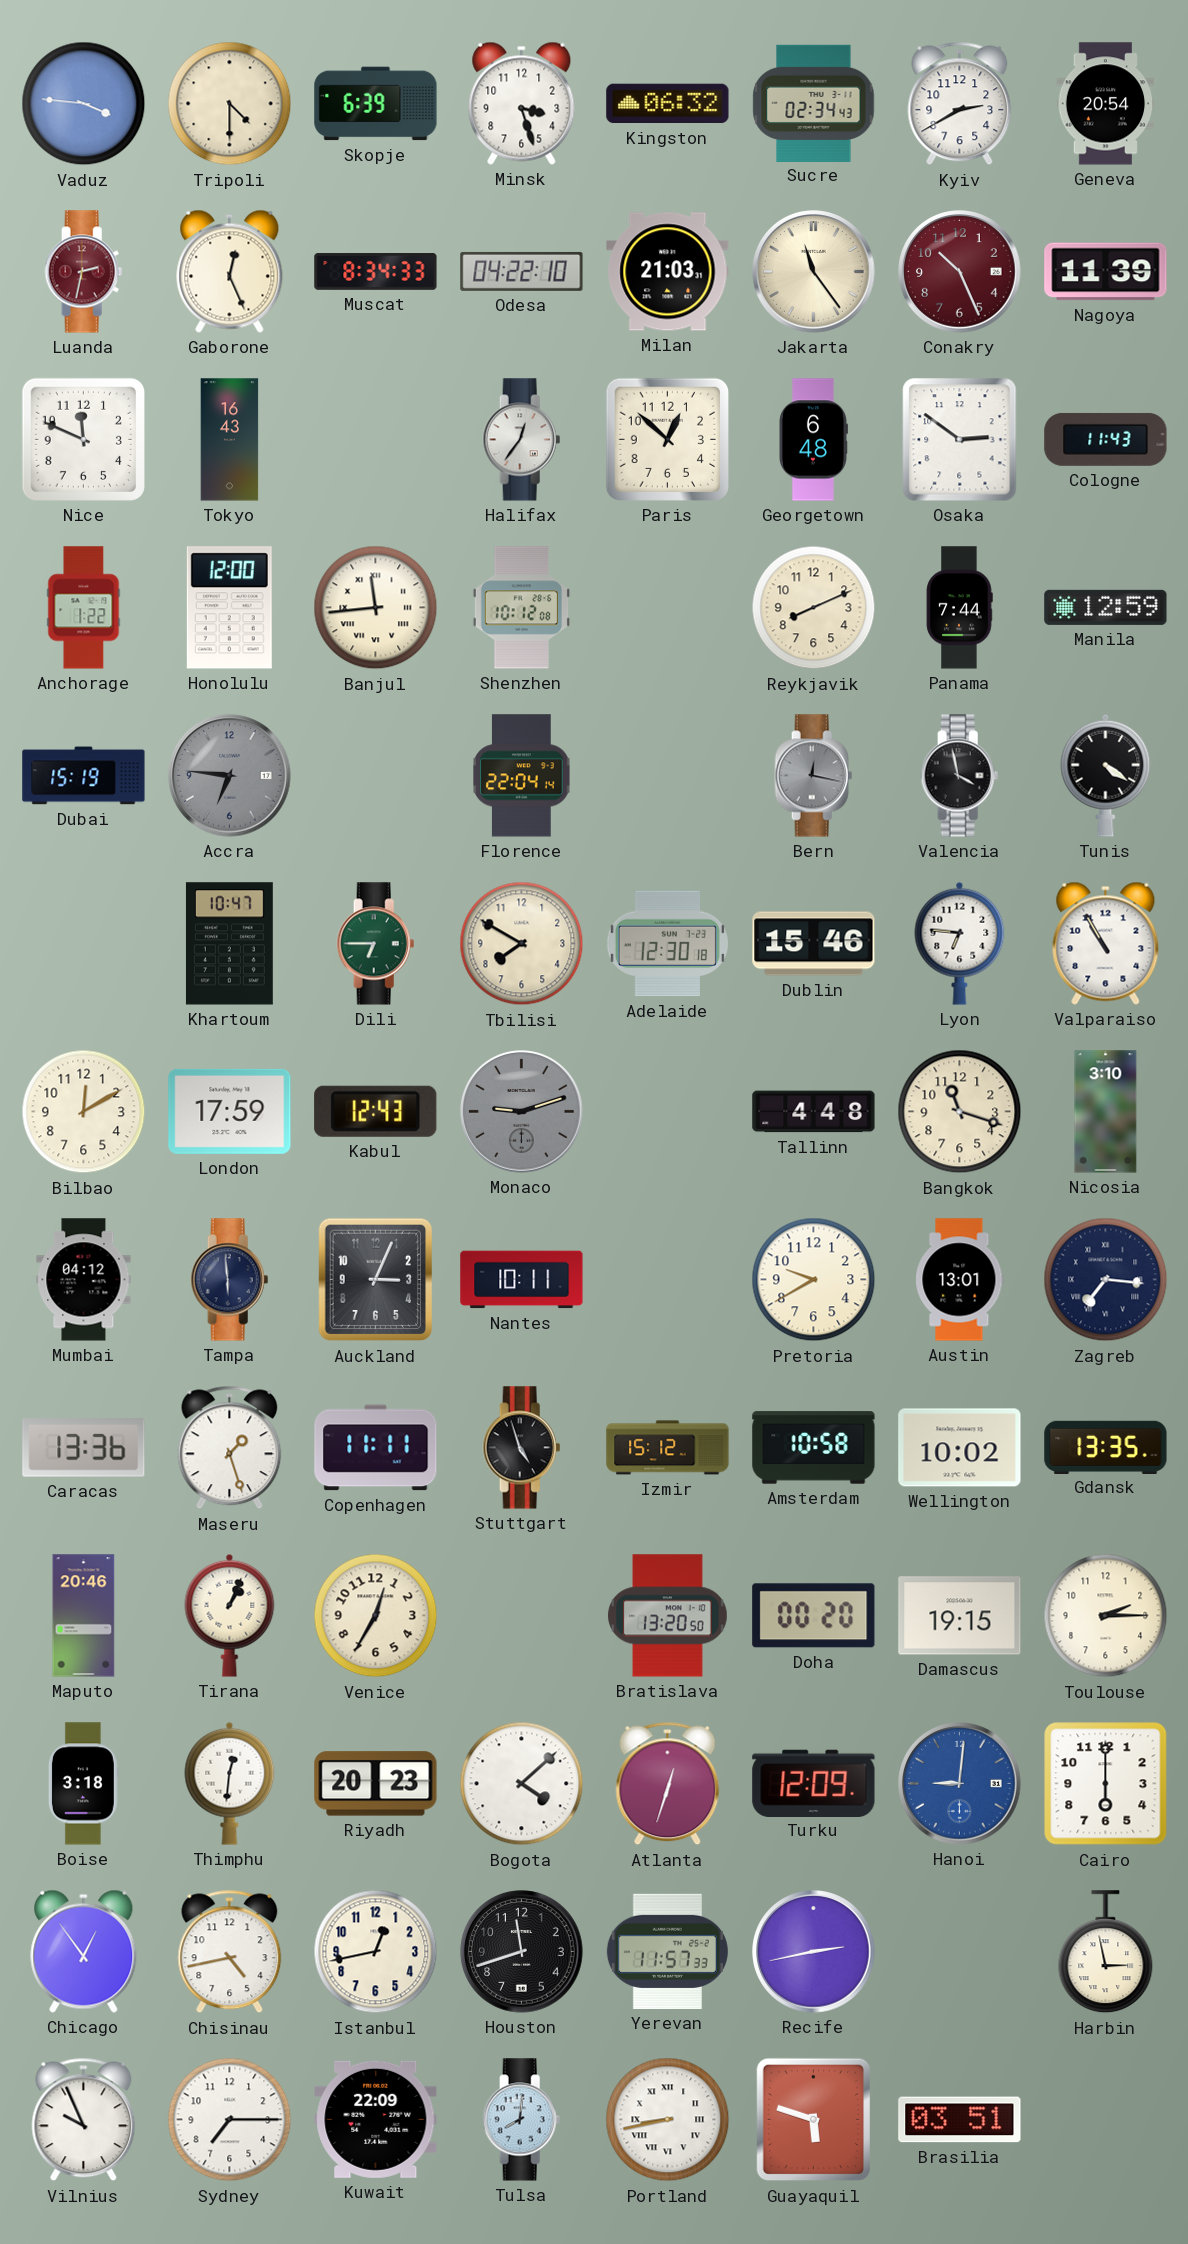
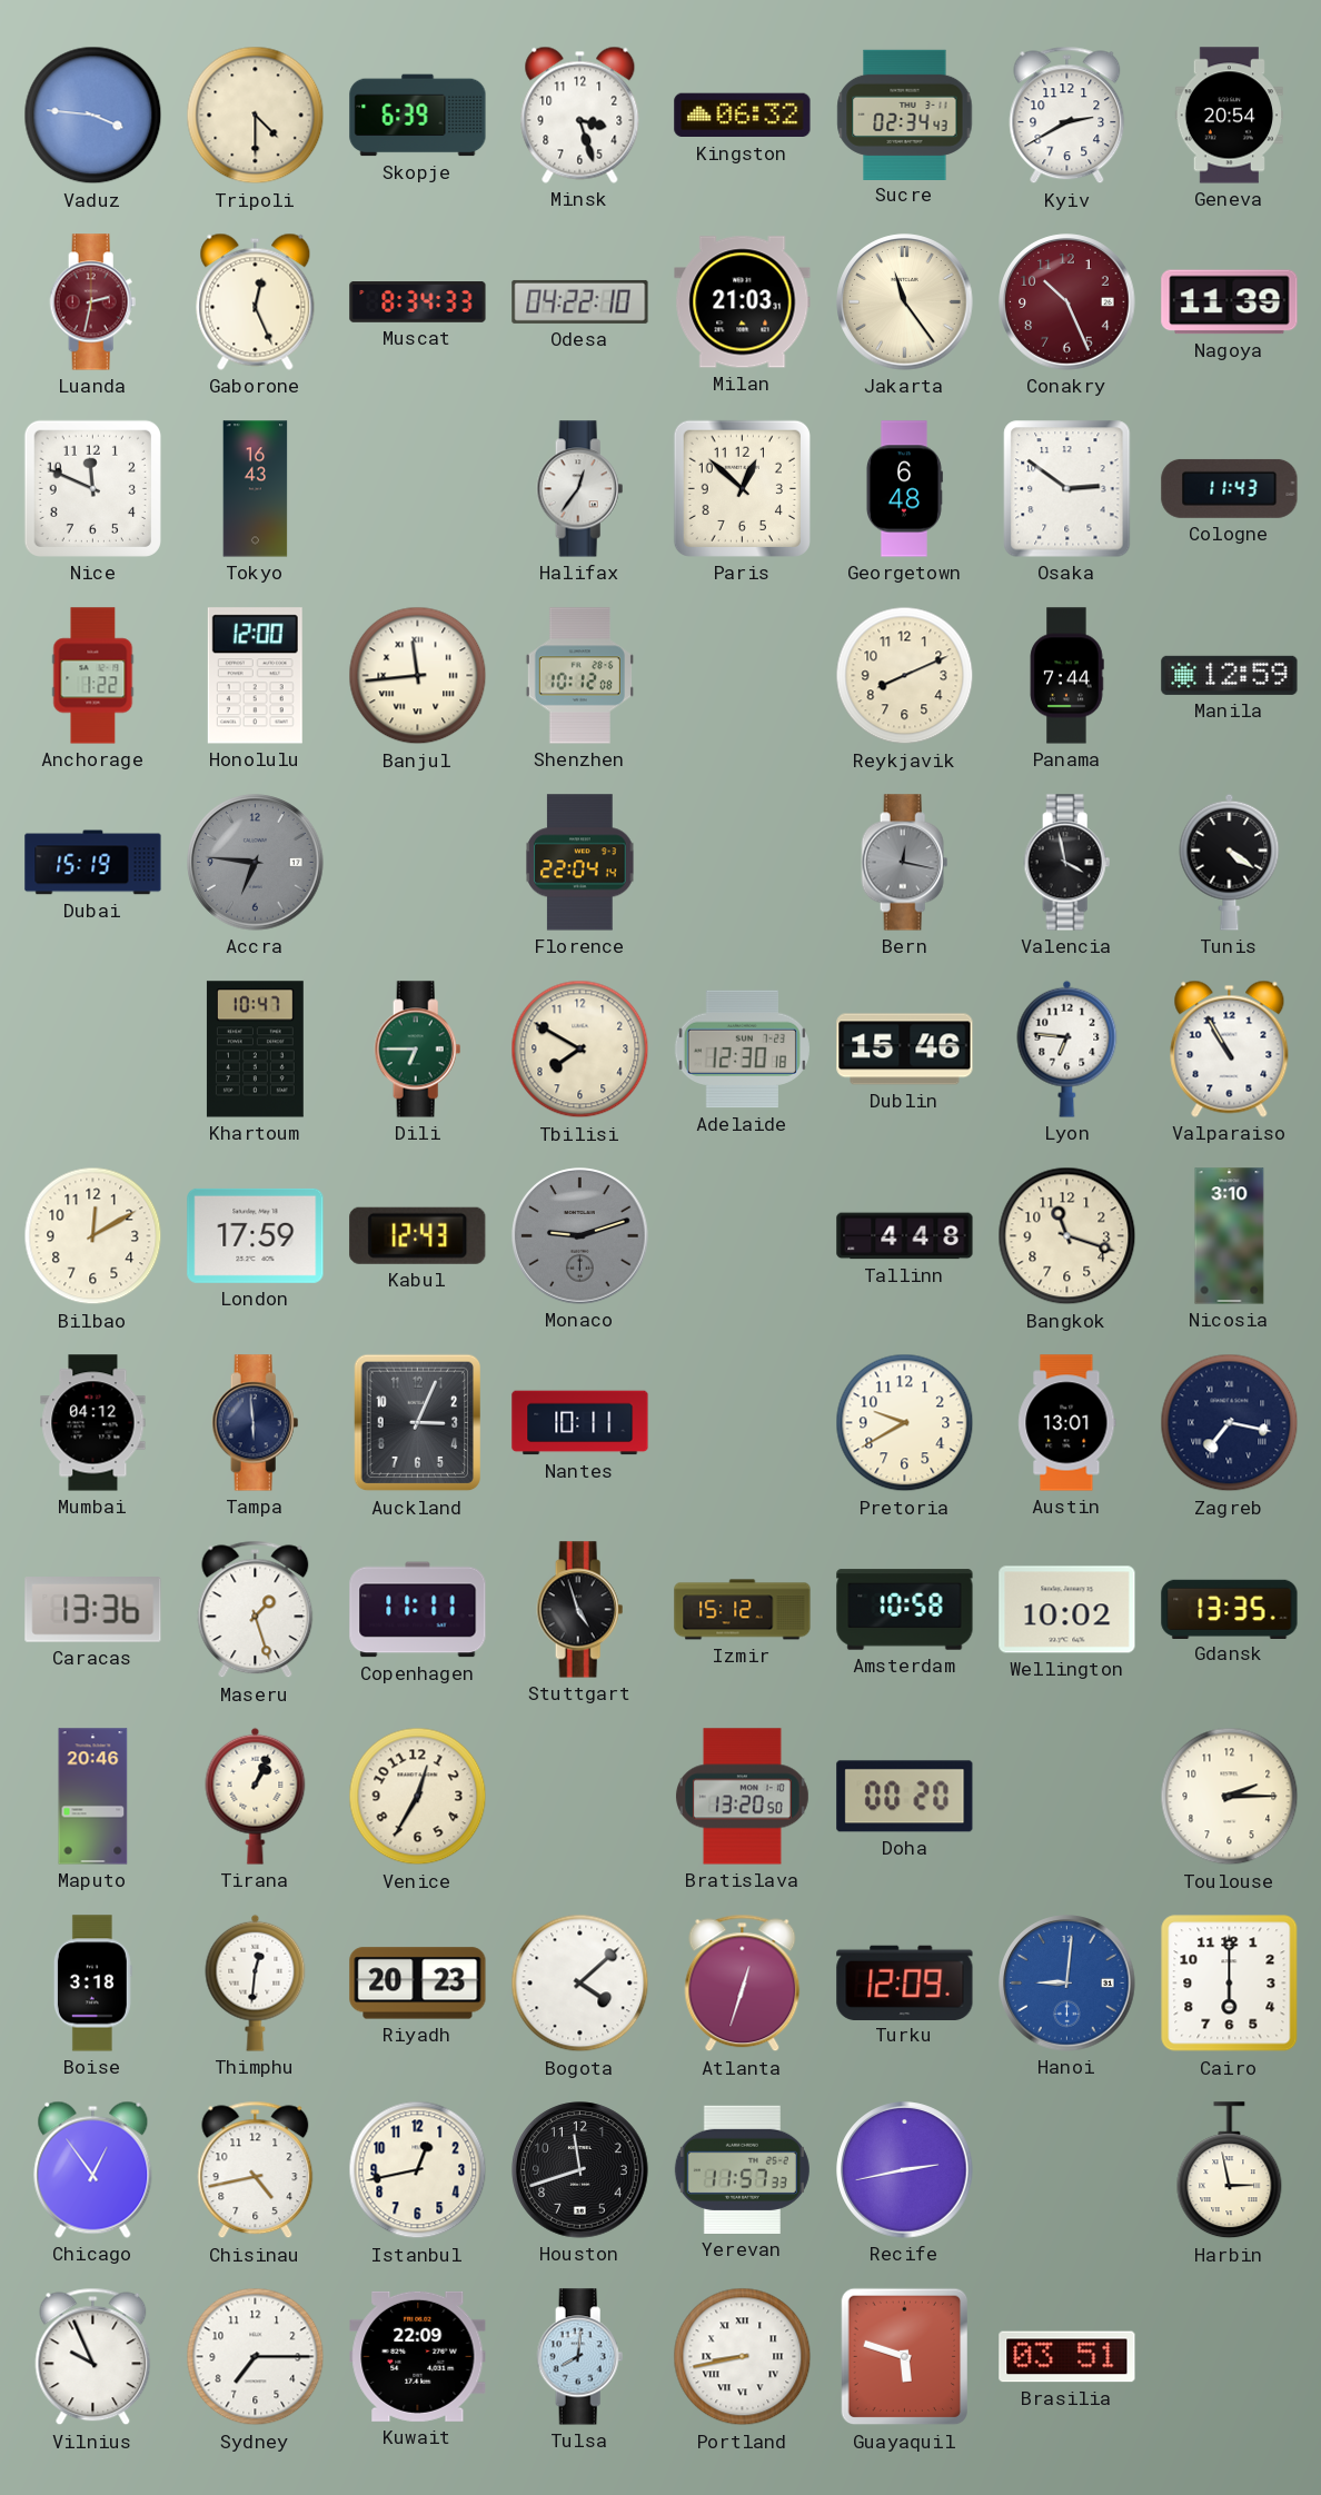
Zagreb: 7:16 -> 7:17 (1230, 1423)
Damascus: 19:15 -> none (960, 1616)
